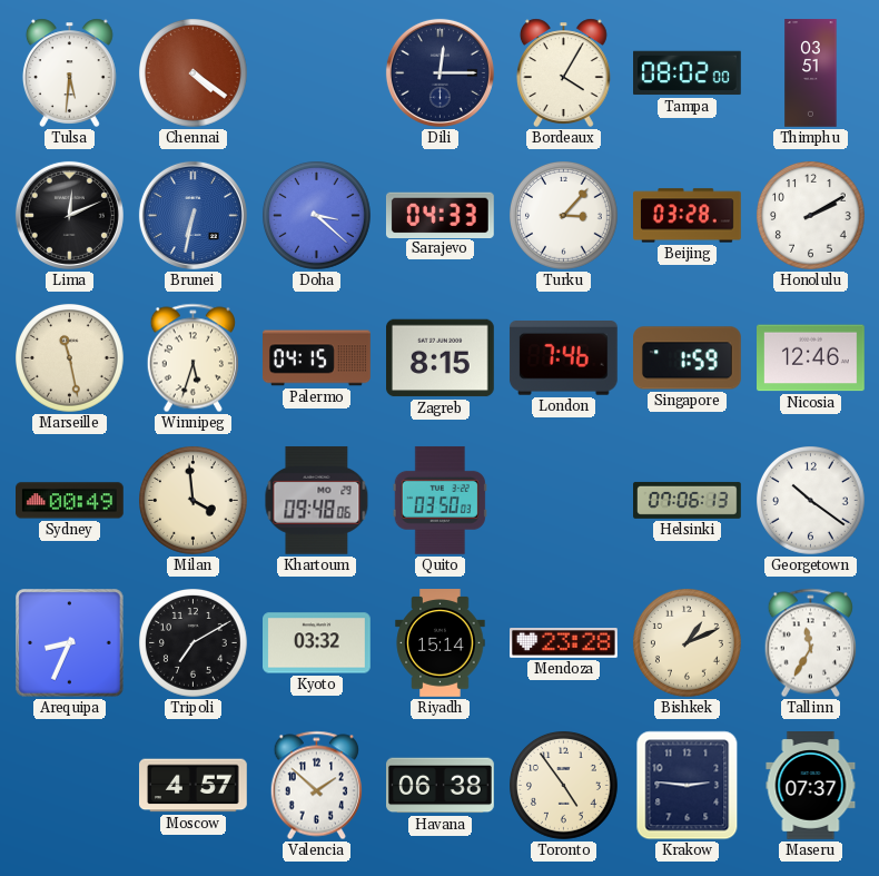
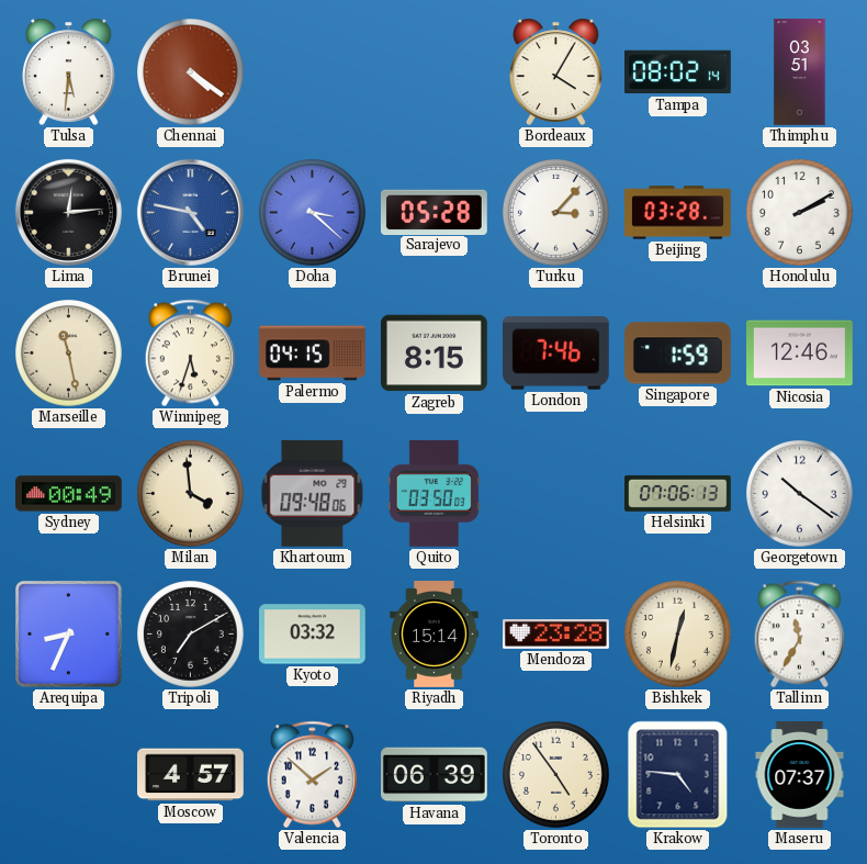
Dili: 12:15 -> none (439, 72)
Tampa: 08:02:00 -> 08:02:14 (678, 72)
Lima: 12:11 -> 12:14 (68, 212)
Brunei: 6:32 -> 4:47 (190, 212)
Sarajevo: 04:33 -> 05:28 (434, 212)
Bishkek: 1:11 -> 12:32 (678, 635)
Havana: 06:38 -> 06:39 (435, 775)
Krakow: 2:46 -> 4:46 (678, 775)
